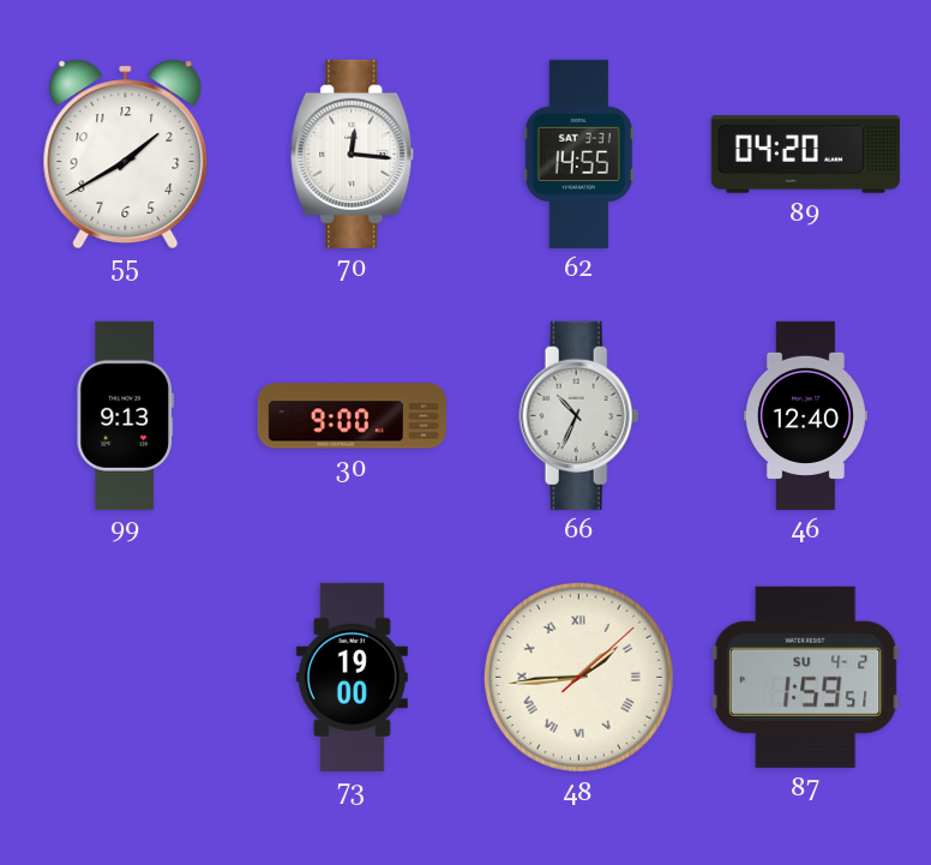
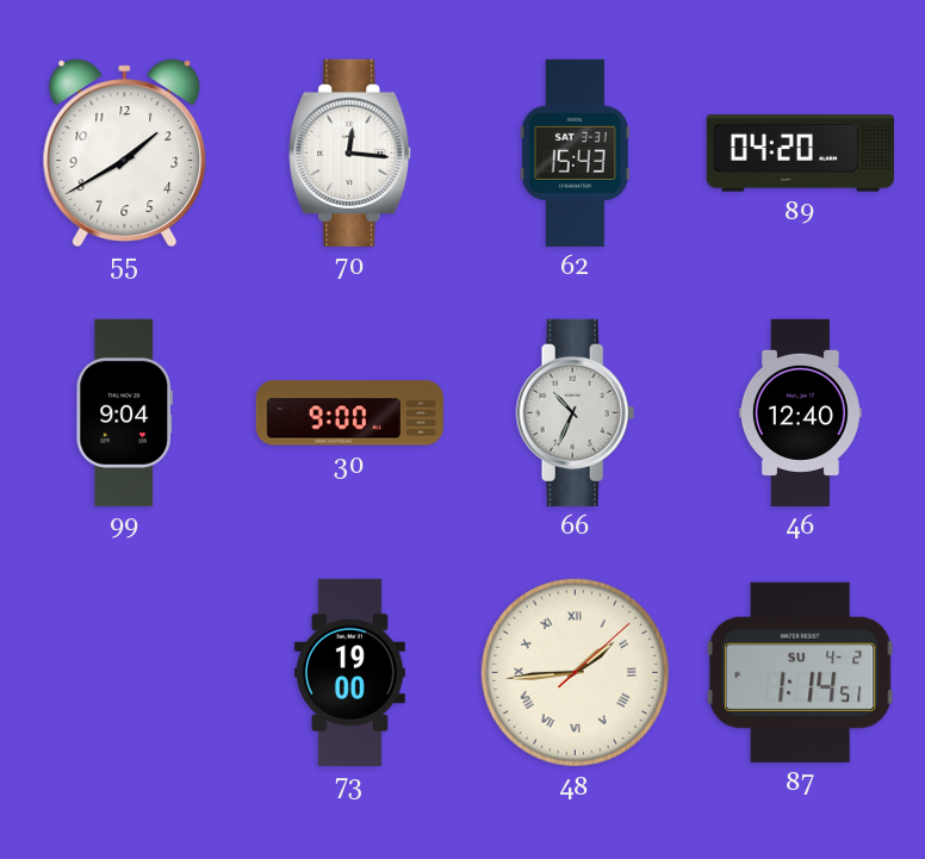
62: 14:55 -> 15:43 (575, 152)
99: 9:13 -> 9:04 (124, 412)
87: 1:59 -> 1:14 (800, 672)
